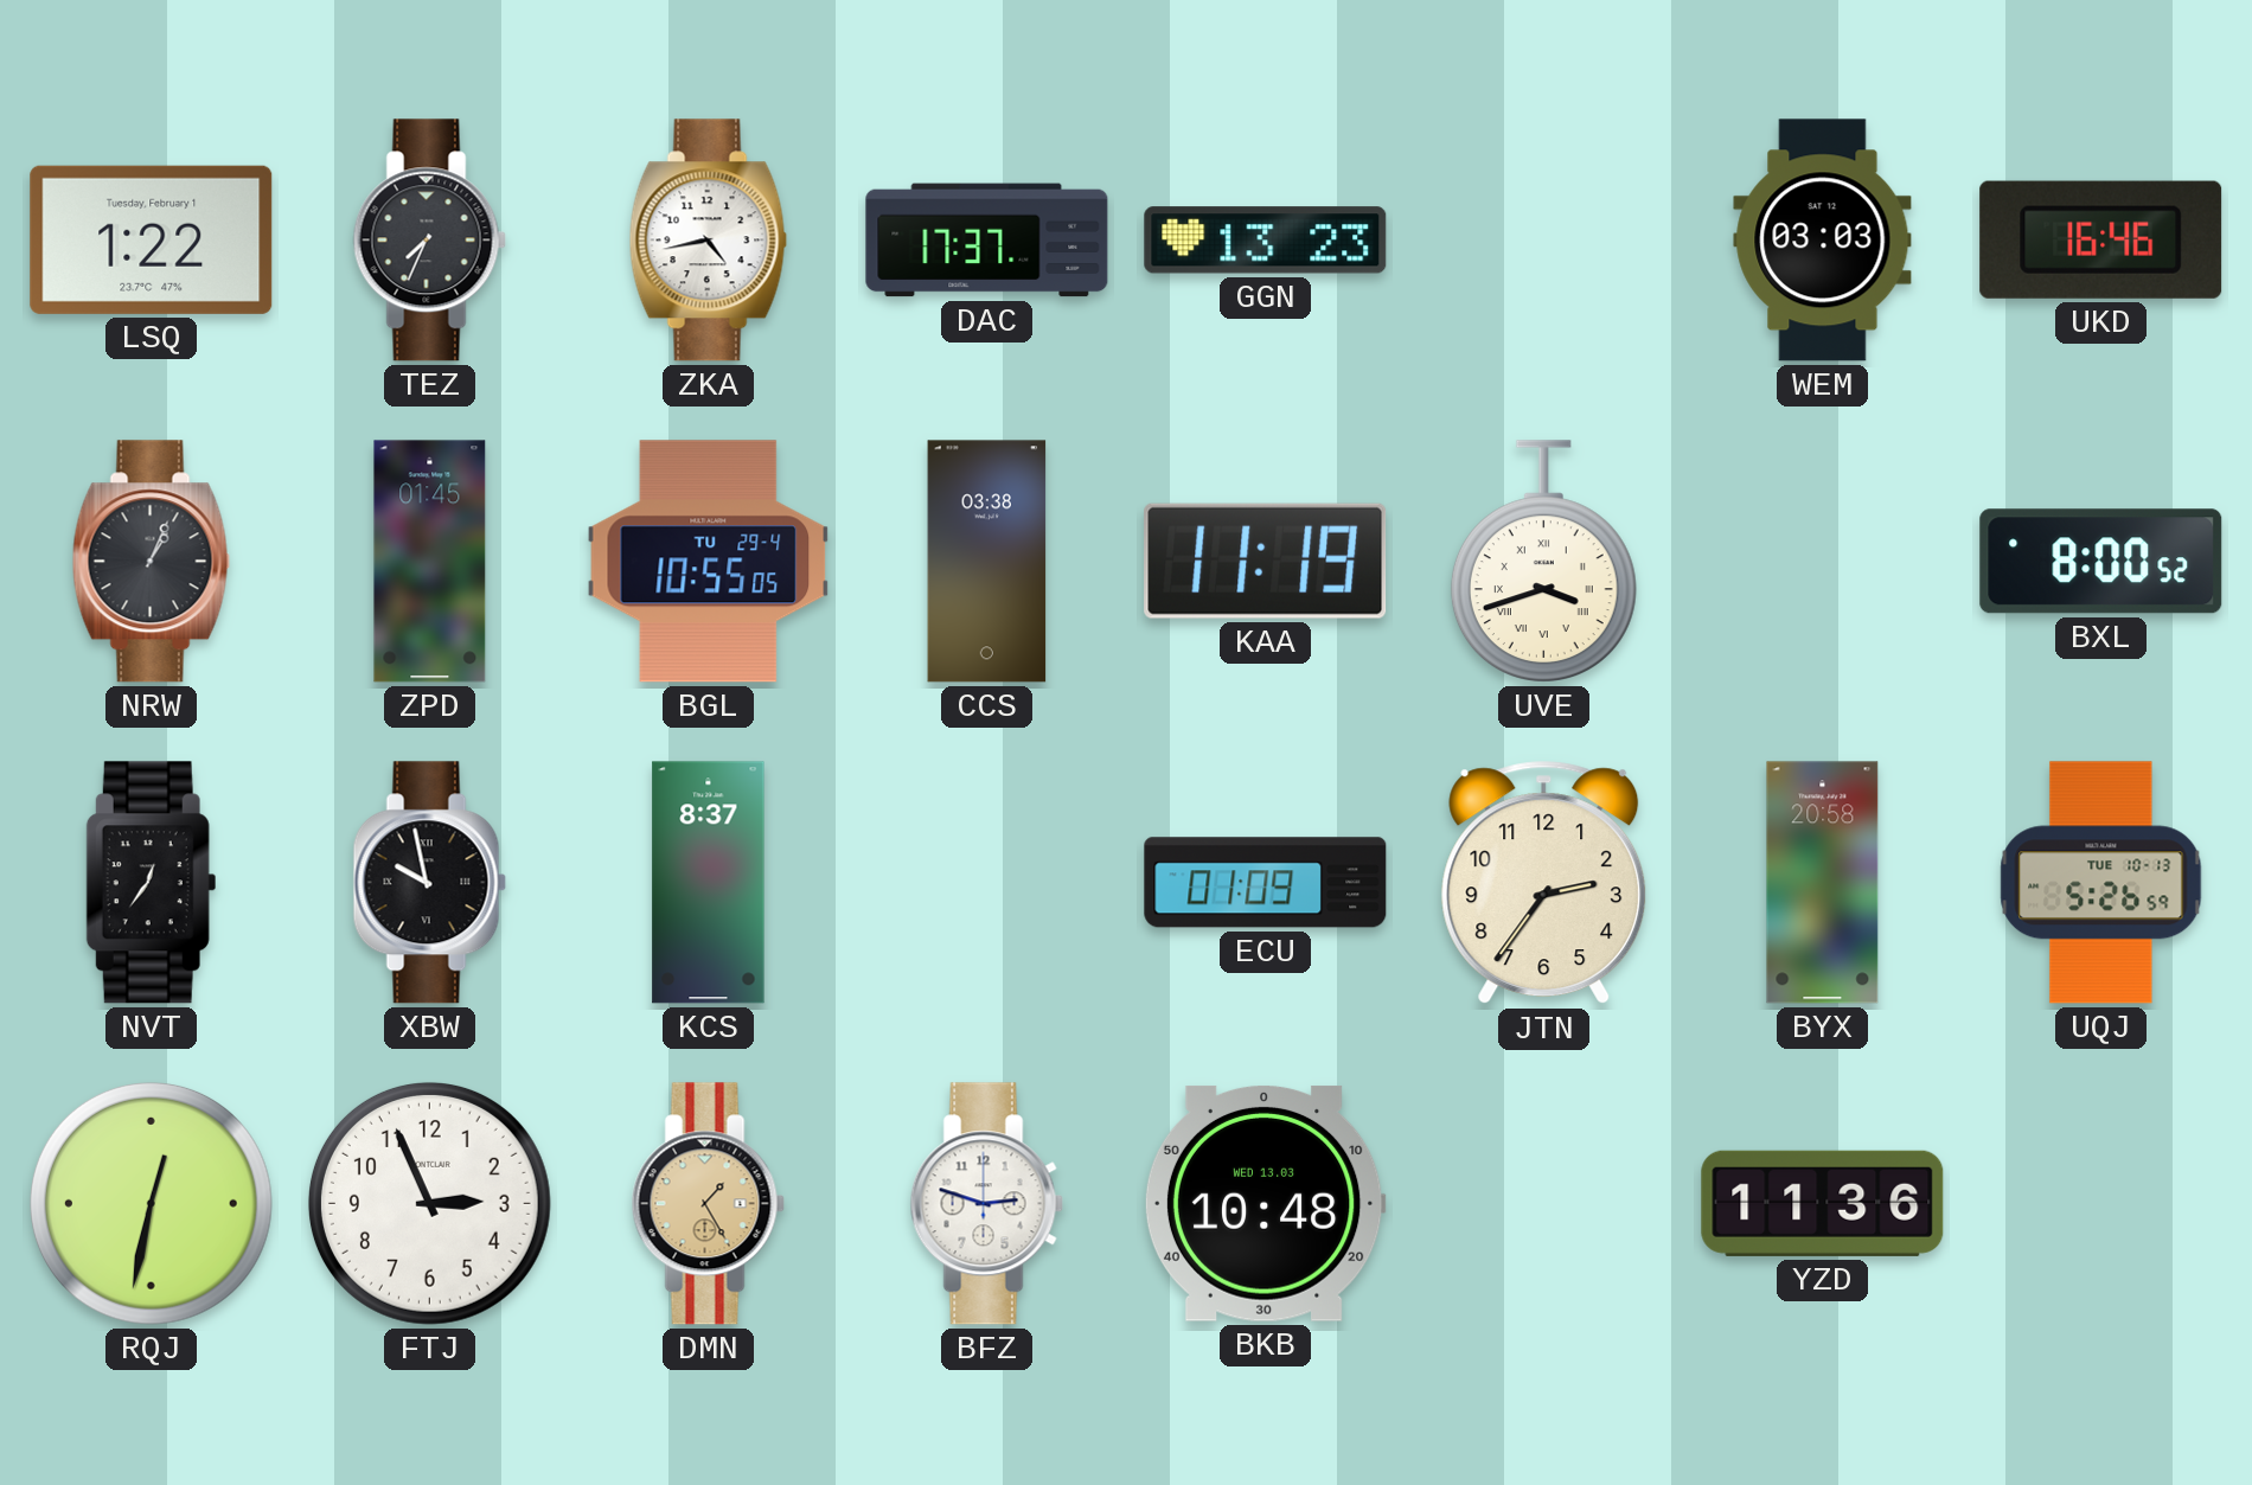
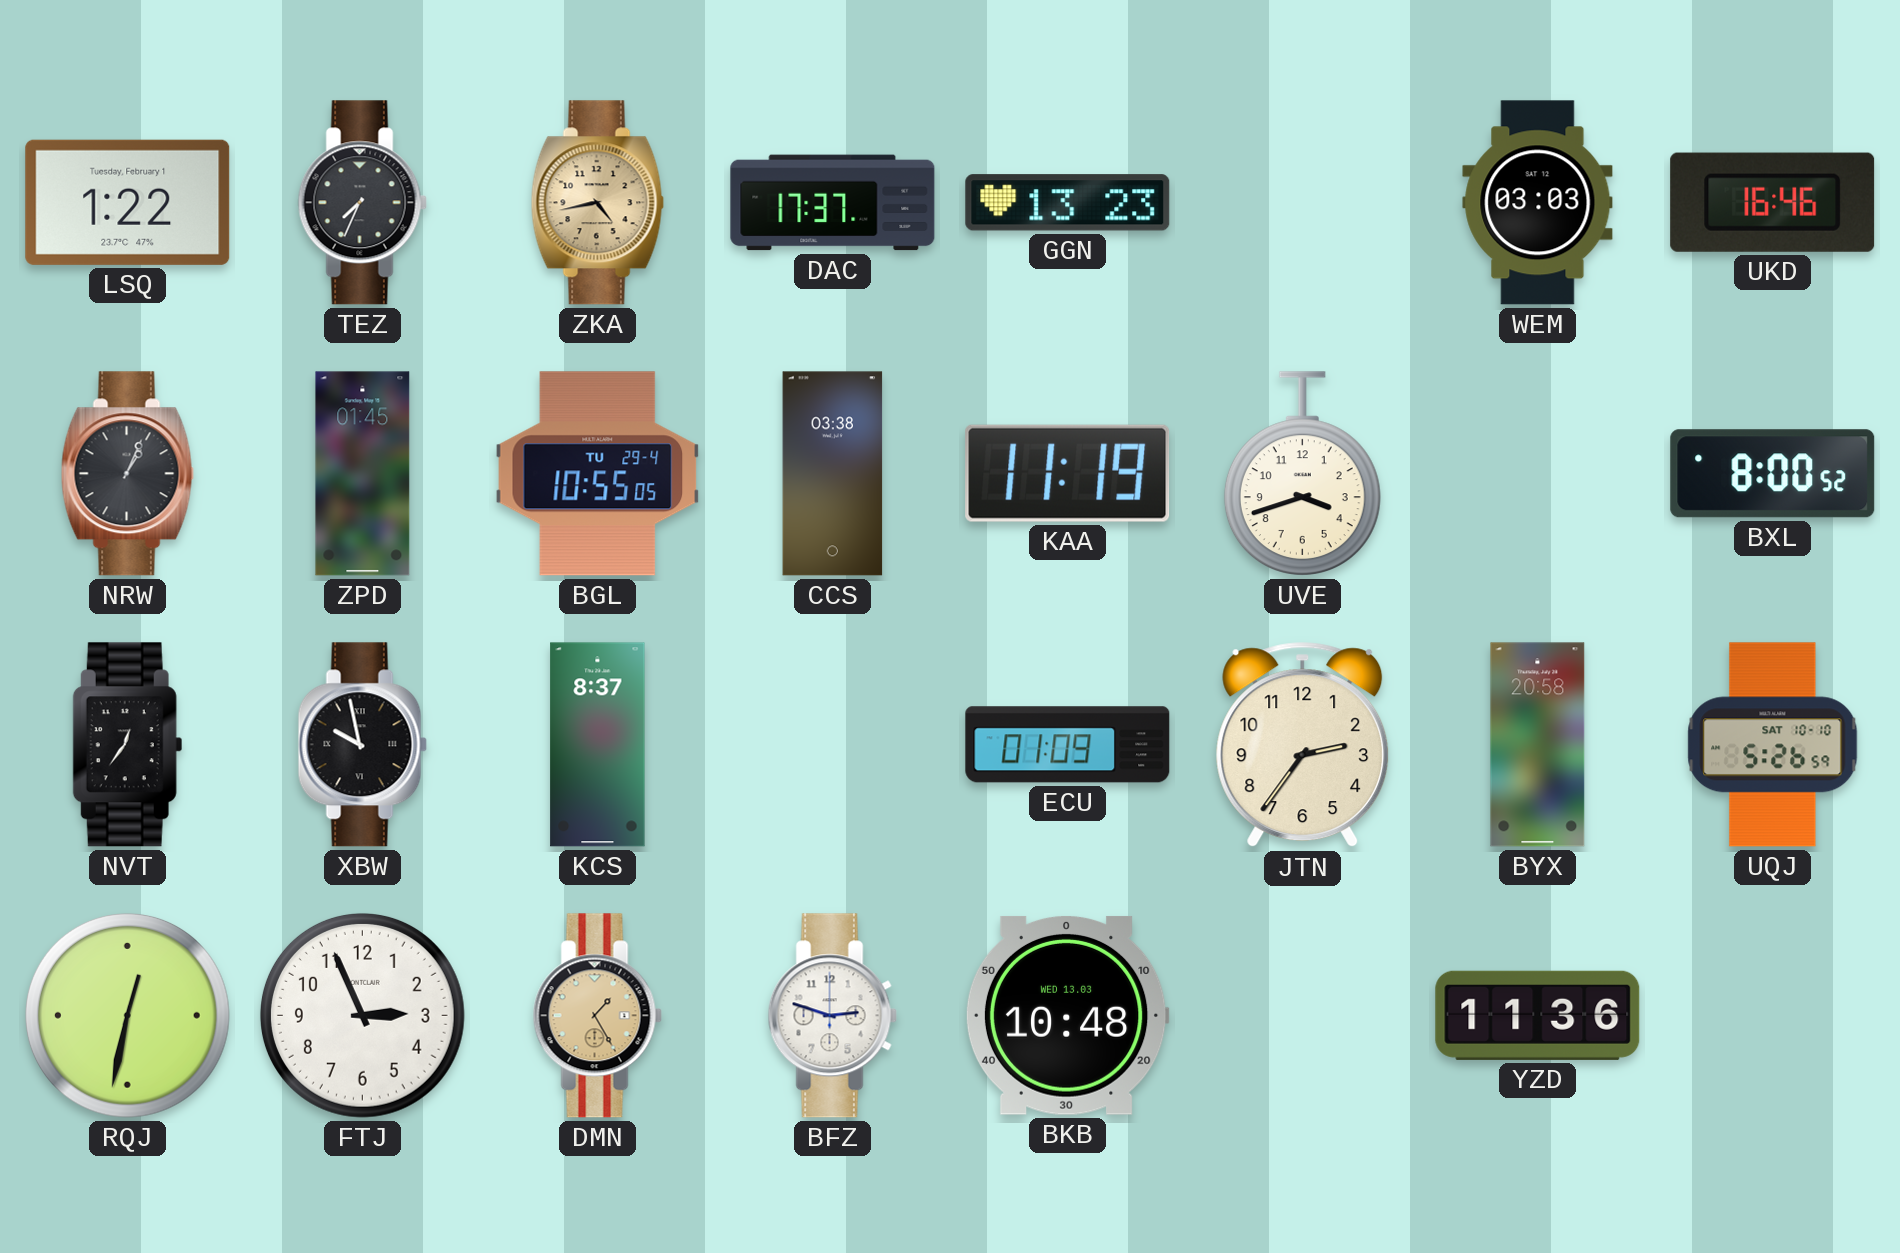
ZKA dial: white -> champagne (597, 203)
UVE numerals: Roman -> Arabic (1302, 474)
UQJ date: TUE 10-13 -> SAT 10-10 (1773, 745)
